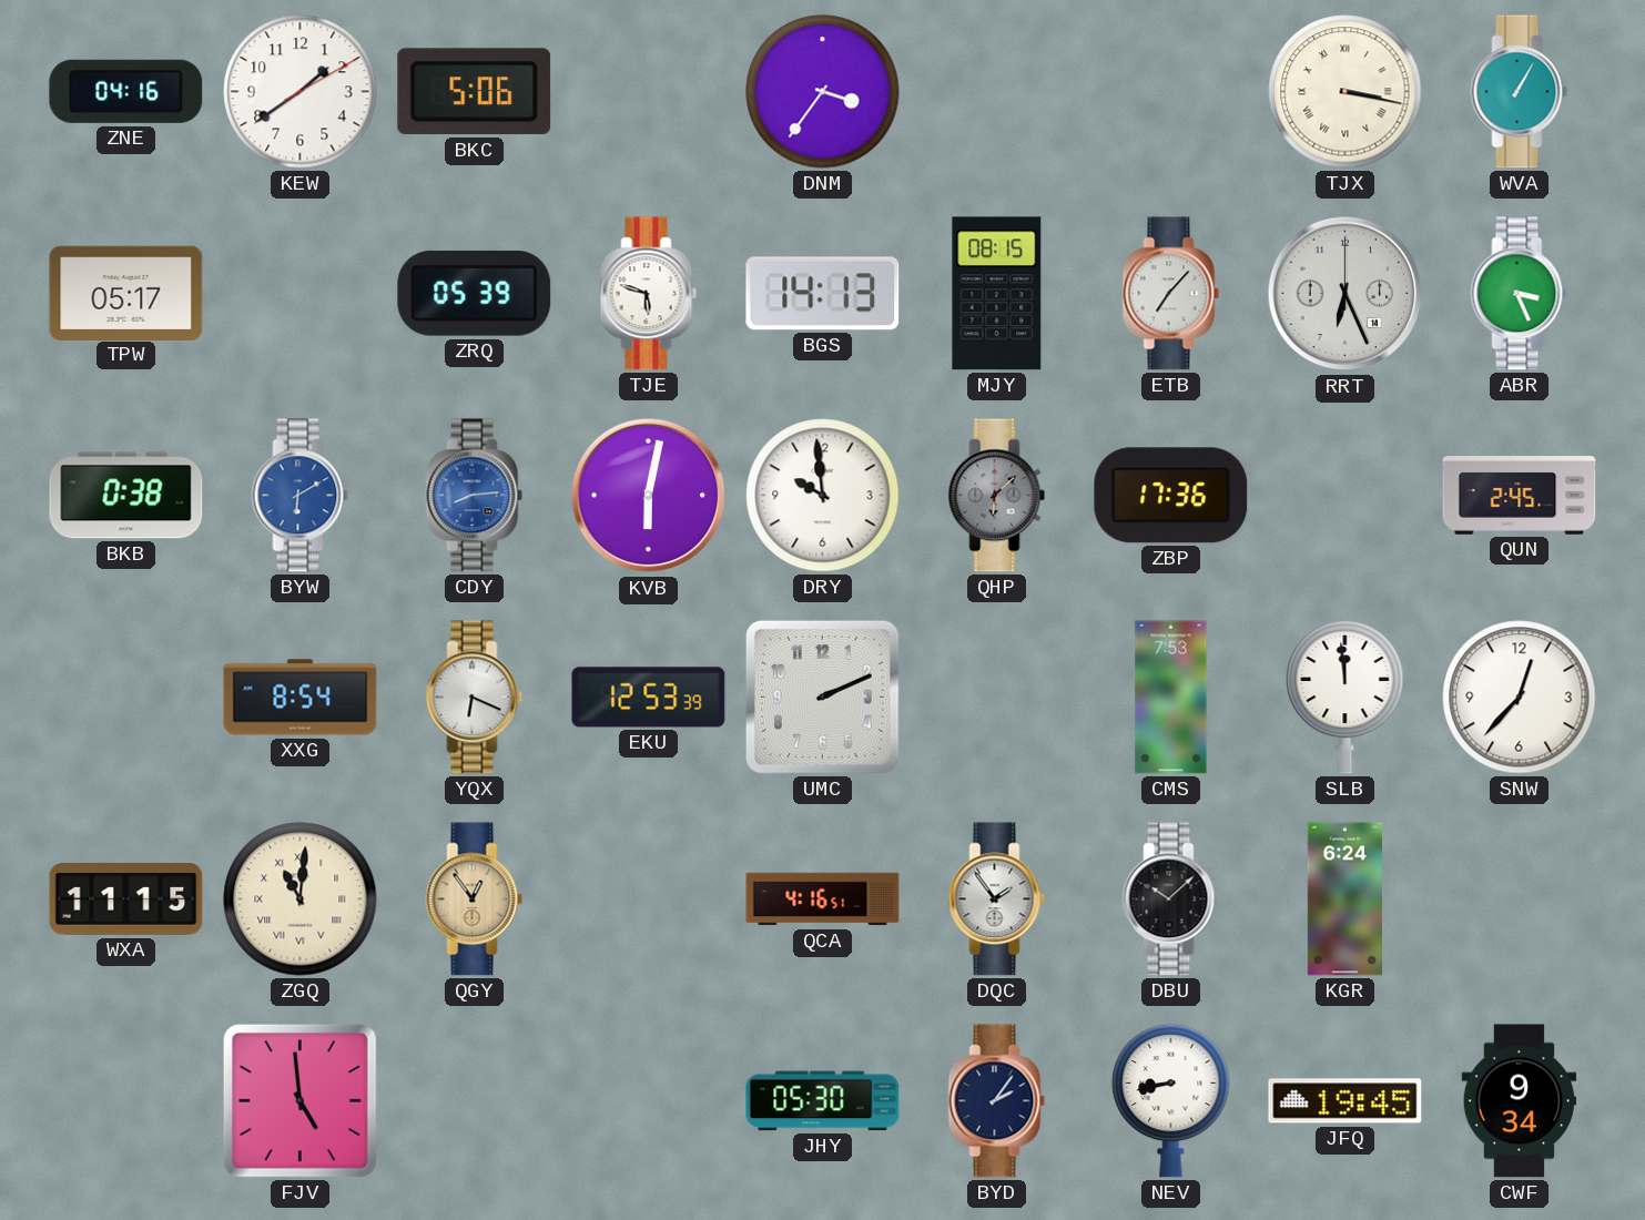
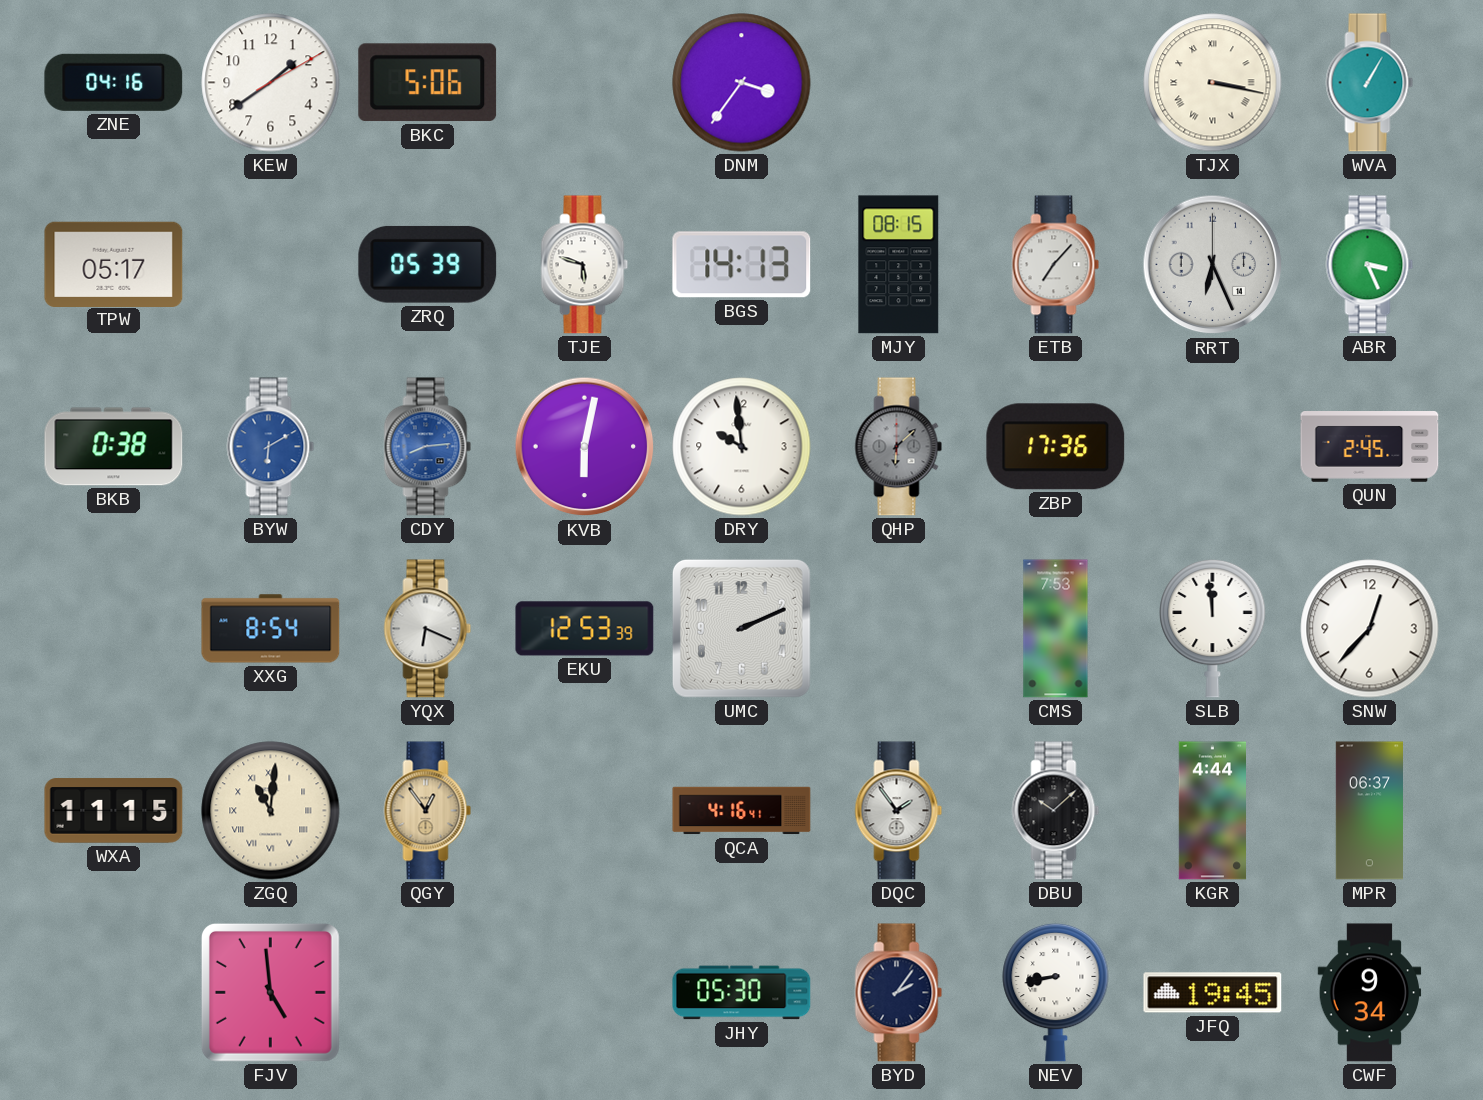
QCA: 4:16:51 -> 4:16:41 (742, 811)
KGR: 6:24 -> 4:44 (1212, 811)
MPR: none -> 06:37 (1369, 811)
